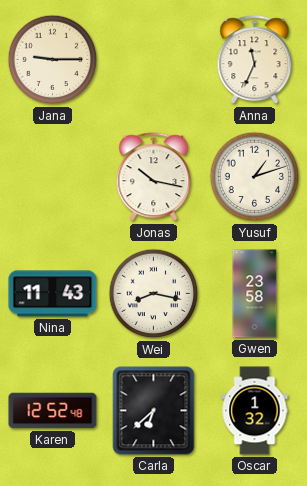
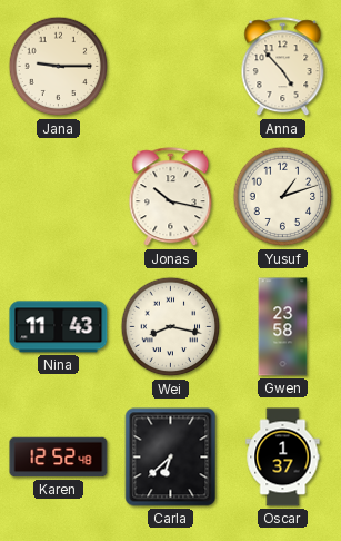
Anna: 11:34 -> 4:53 (283, 67)
Oscar: 1:32 -> 1:37 (283, 458)
